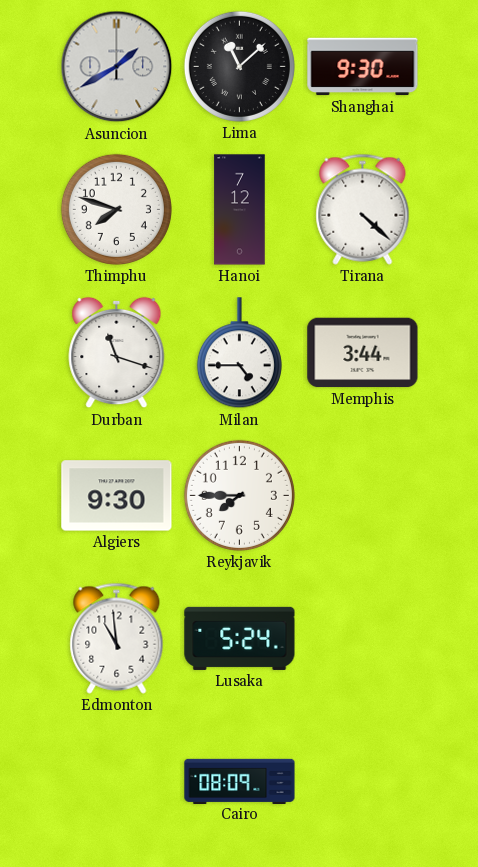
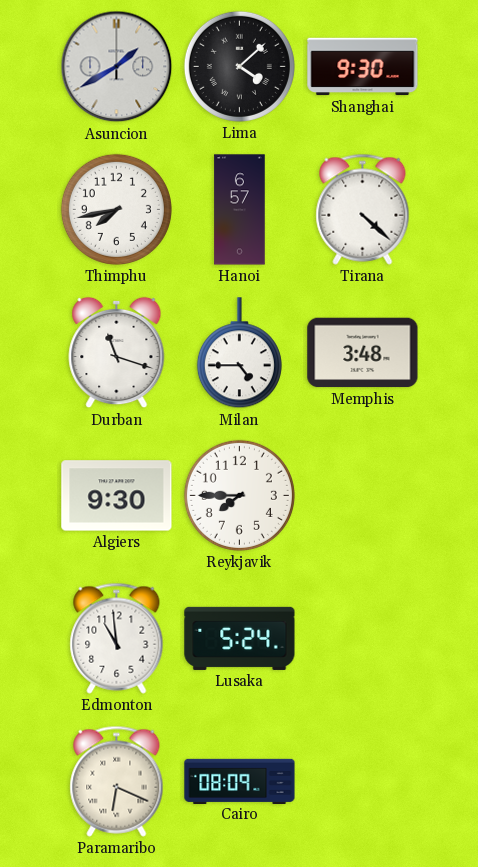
Lima: 11:08 -> 4:08 (239, 66)
Thimphu: 7:48 -> 7:43 (116, 209)
Hanoi: 7:12 -> 6:57 (240, 210)
Memphis: 3:44 -> 3:48 (363, 353)
Paramaribo: none -> 6:19 (117, 781)
